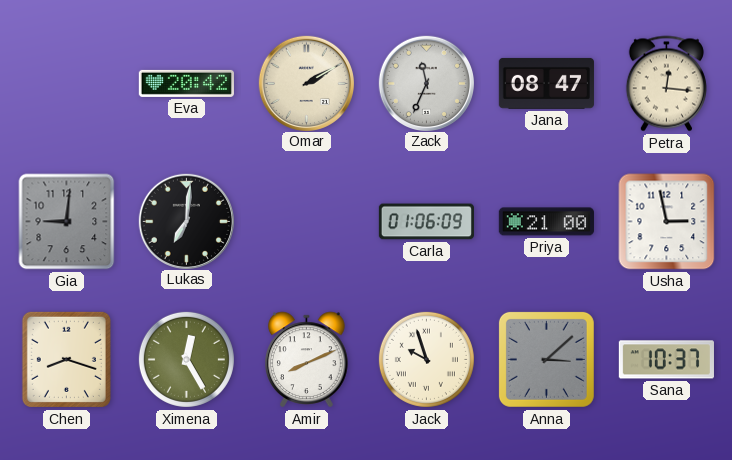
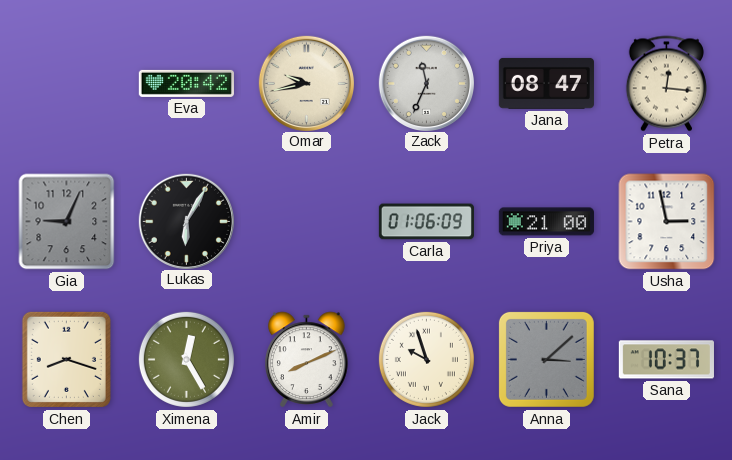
Omar: 2:10 -> 9:43 (306, 83)
Gia: 9:01 -> 9:04 (67, 222)
Lukas: 7:01 -> 6:05 (186, 221)
